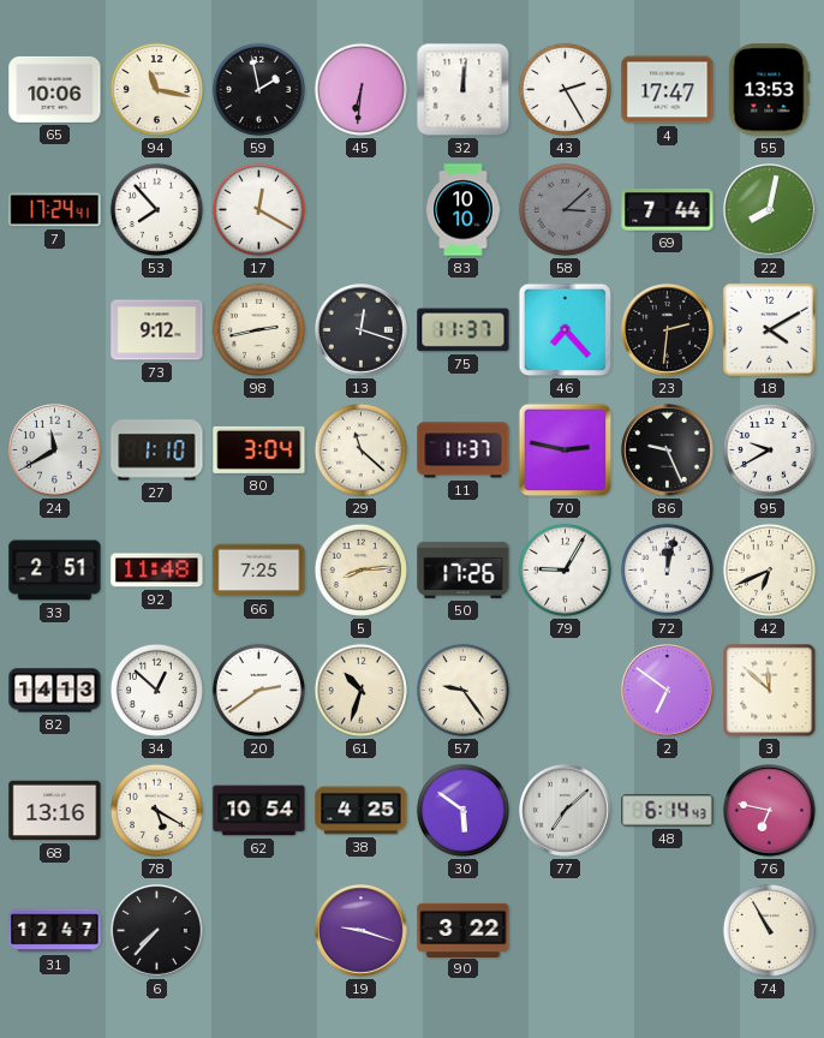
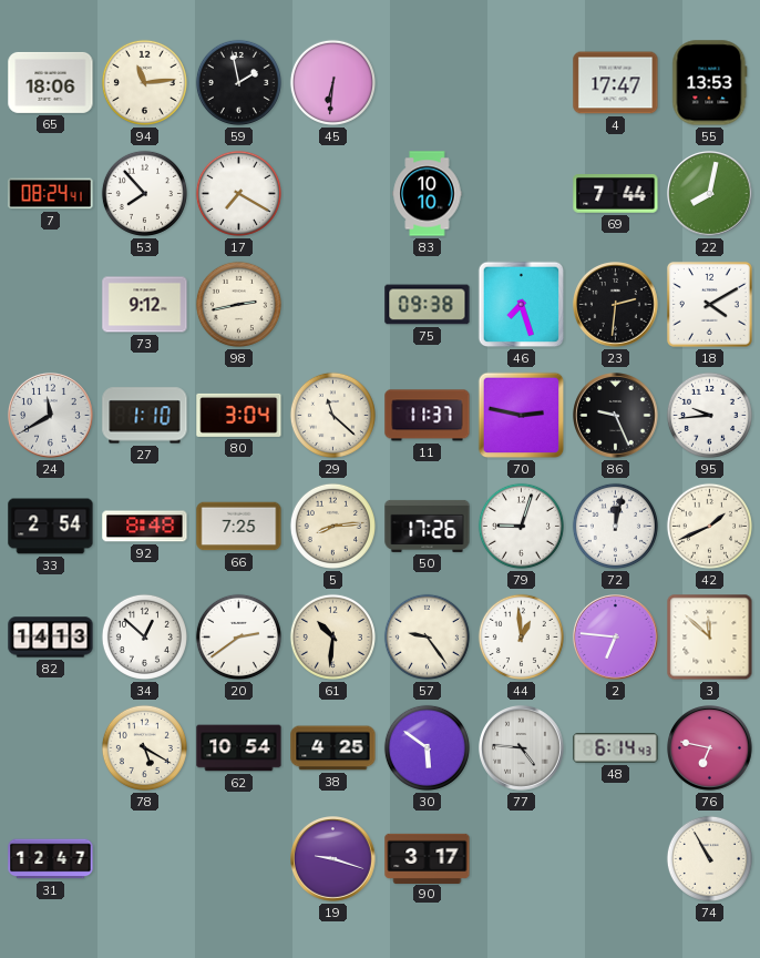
65: 10:06 -> 18:06 (51, 82)
94: 11:17 -> 11:14 (144, 82)
32: 12:01 -> none (464, 90)
43: 2:25 -> none (565, 89)
7: 17:24 -> 08:24 (51, 194)
17: 12:20 -> 7:20 (238, 193)
58: 3:08 -> none (565, 209)
13: 12:18 -> none (362, 330)
75: 11:37 -> 09:38 (428, 305)
46: 7:23 -> 7:27 (522, 305)
95: 9:40 -> 9:44 (709, 415)
33: 2:51 -> 2:54 (51, 527)
92: 11:48 -> 8:48 (145, 527)
79: 9:05 -> 9:03 (521, 526)
42: 6:41 -> 1:41 (709, 526)
61: 10:33 -> 10:31 (332, 636)
44: none -> 12:59 (521, 636)
2: 6:51 -> 6:46 (616, 638)
68: 13:16 -> none (55, 811)
77: 7:08 -> 4:46 (522, 748)
6: 7:37 -> none (157, 931)
90: 3:22 -> 3:17 (428, 858)
